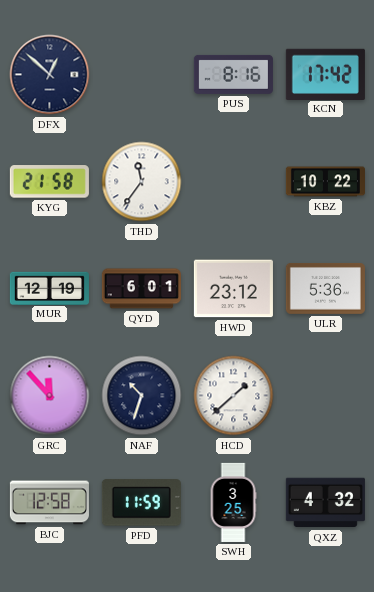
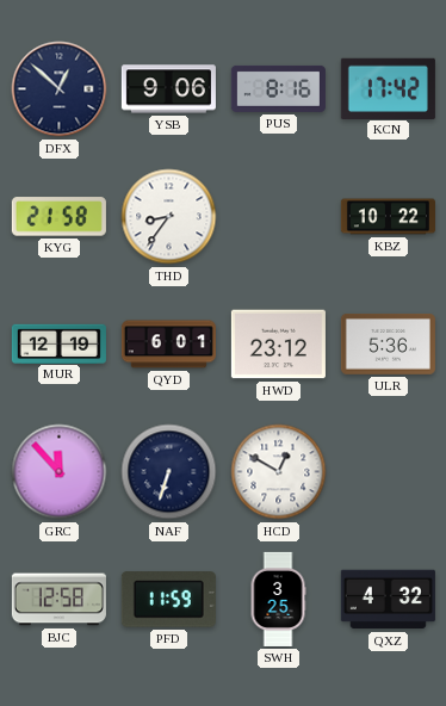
YSB: none -> 9:06 (168, 89)
THD: 11:36 -> 8:36 (169, 217)
NAF: 10:33 -> 6:33 (169, 472)
HCD: 1:38 -> 12:50 (279, 472)
